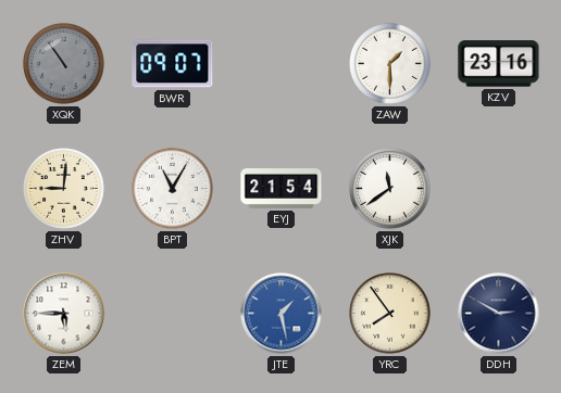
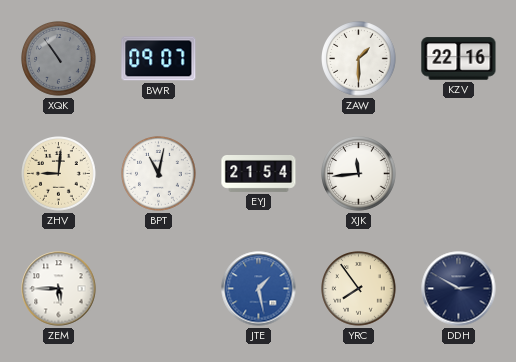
KZV: 23:16 -> 22:16 (459, 59)
BPT: 11:05 -> 11:02 (159, 174)
XJK: 11:39 -> 11:44 (359, 174)
